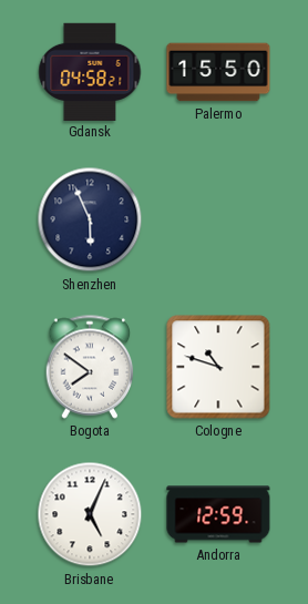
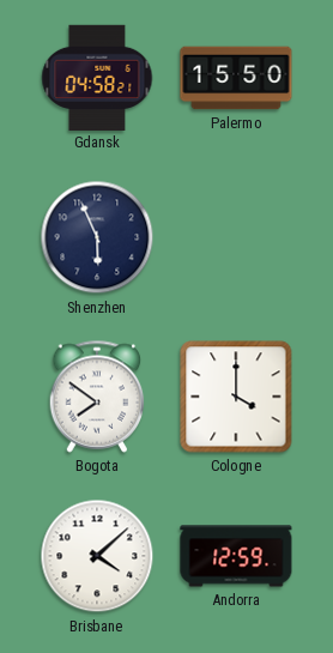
Cologne: 10:48 -> 4:00 (236, 397)
Brisbane: 5:04 -> 4:08 (97, 556)
